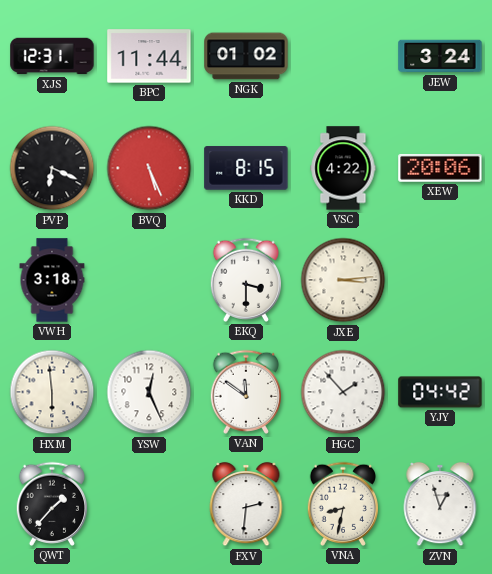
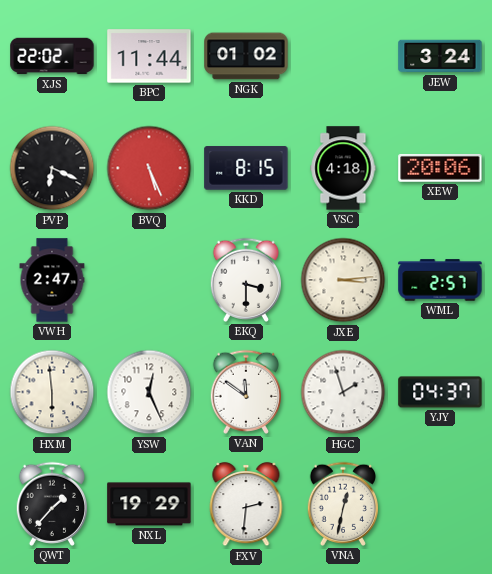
XJS: 12:31 -> 22:02 (52, 56)
VSC: 4:22 -> 4:18 (343, 168)
VWH: 3:18 -> 2:47 (52, 280)
WML: none -> 2:57 (440, 280)
HGC: 1:53 -> 1:57 (343, 392)
YJY: 04:42 -> 04:37 (440, 392)
NXL: none -> 19:29 (149, 504)
VNA: 8:32 -> 12:32 (342, 504)
ZVN: 12:57 -> none (440, 504)
